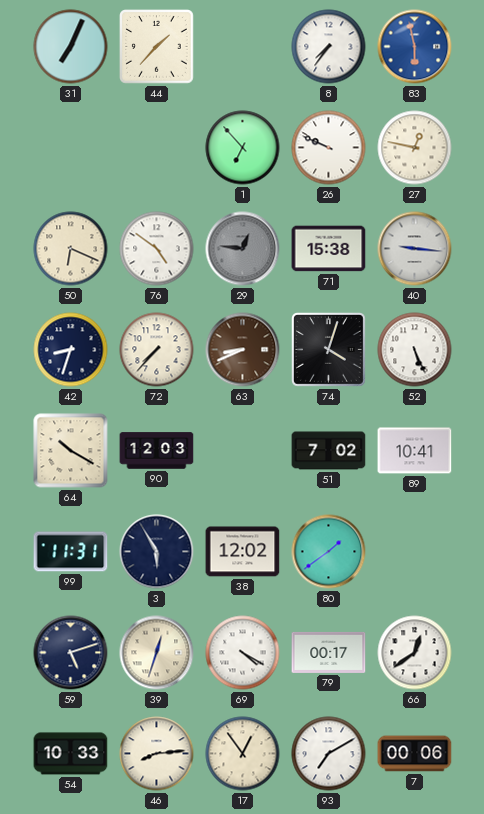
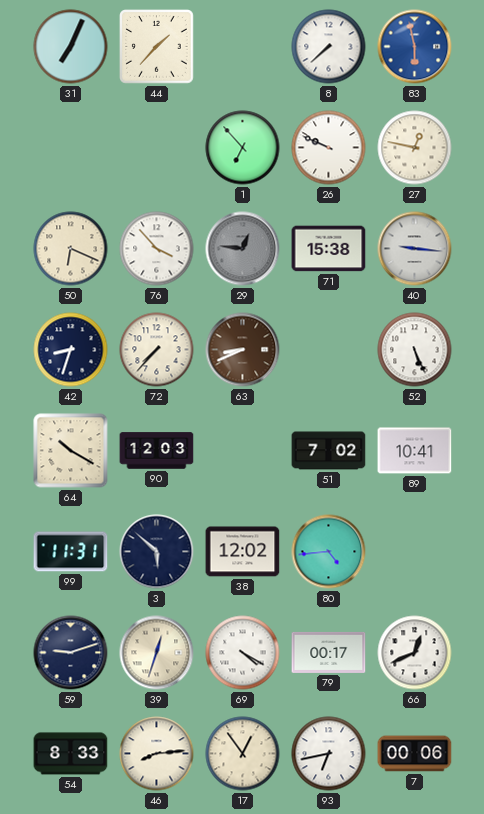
8: 7:36 -> 7:38 (329, 47)
76: 4:51 -> 3:53 (157, 249)
74: 4:03 -> none (328, 349)
3: 5:55 -> 5:52 (157, 552)
80: 1:39 -> 4:44 (329, 552)
59: 5:12 -> 9:12 (71, 653)
66: 12:39 -> 12:41 (415, 653)
54: 10:33 -> 8:33 (71, 754)
93: 7:10 -> 6:43 (329, 754)
